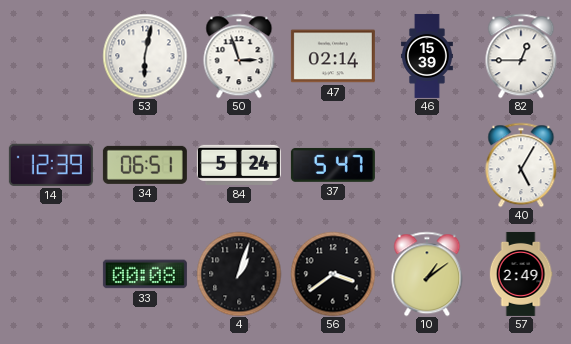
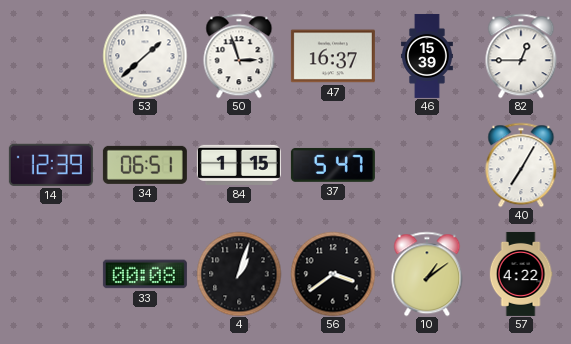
53: 6:02 -> 1:38 (145, 56)
47: 02:14 -> 16:37 (333, 56)
84: 5:24 -> 1:15 (239, 165)
40: 5:05 -> 7:05 (521, 165)
57: 2:49 -> 4:22 (521, 274)
